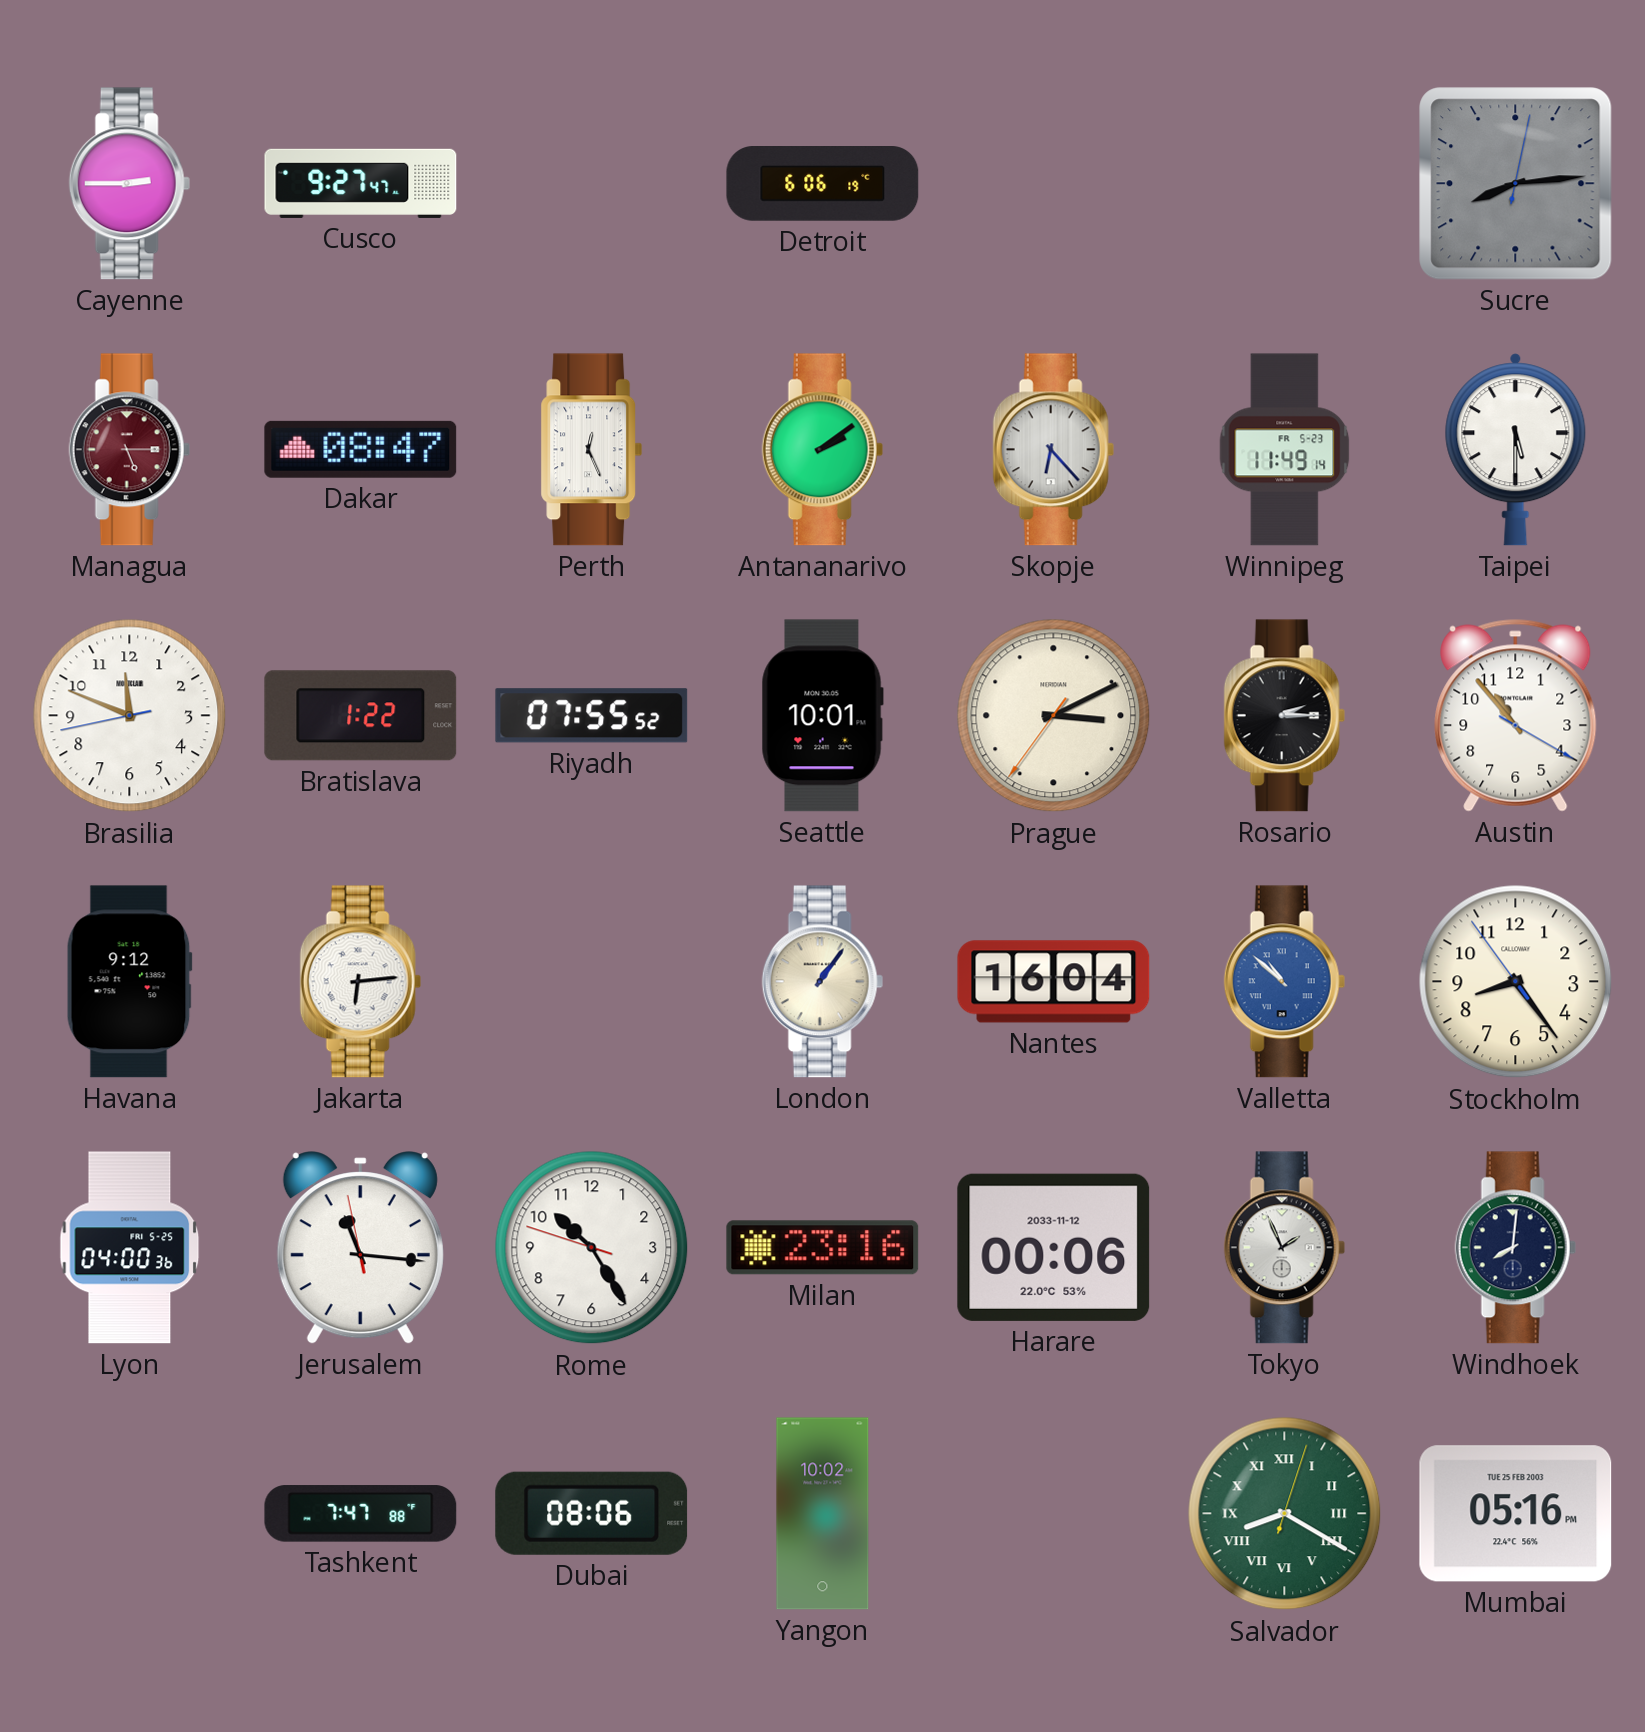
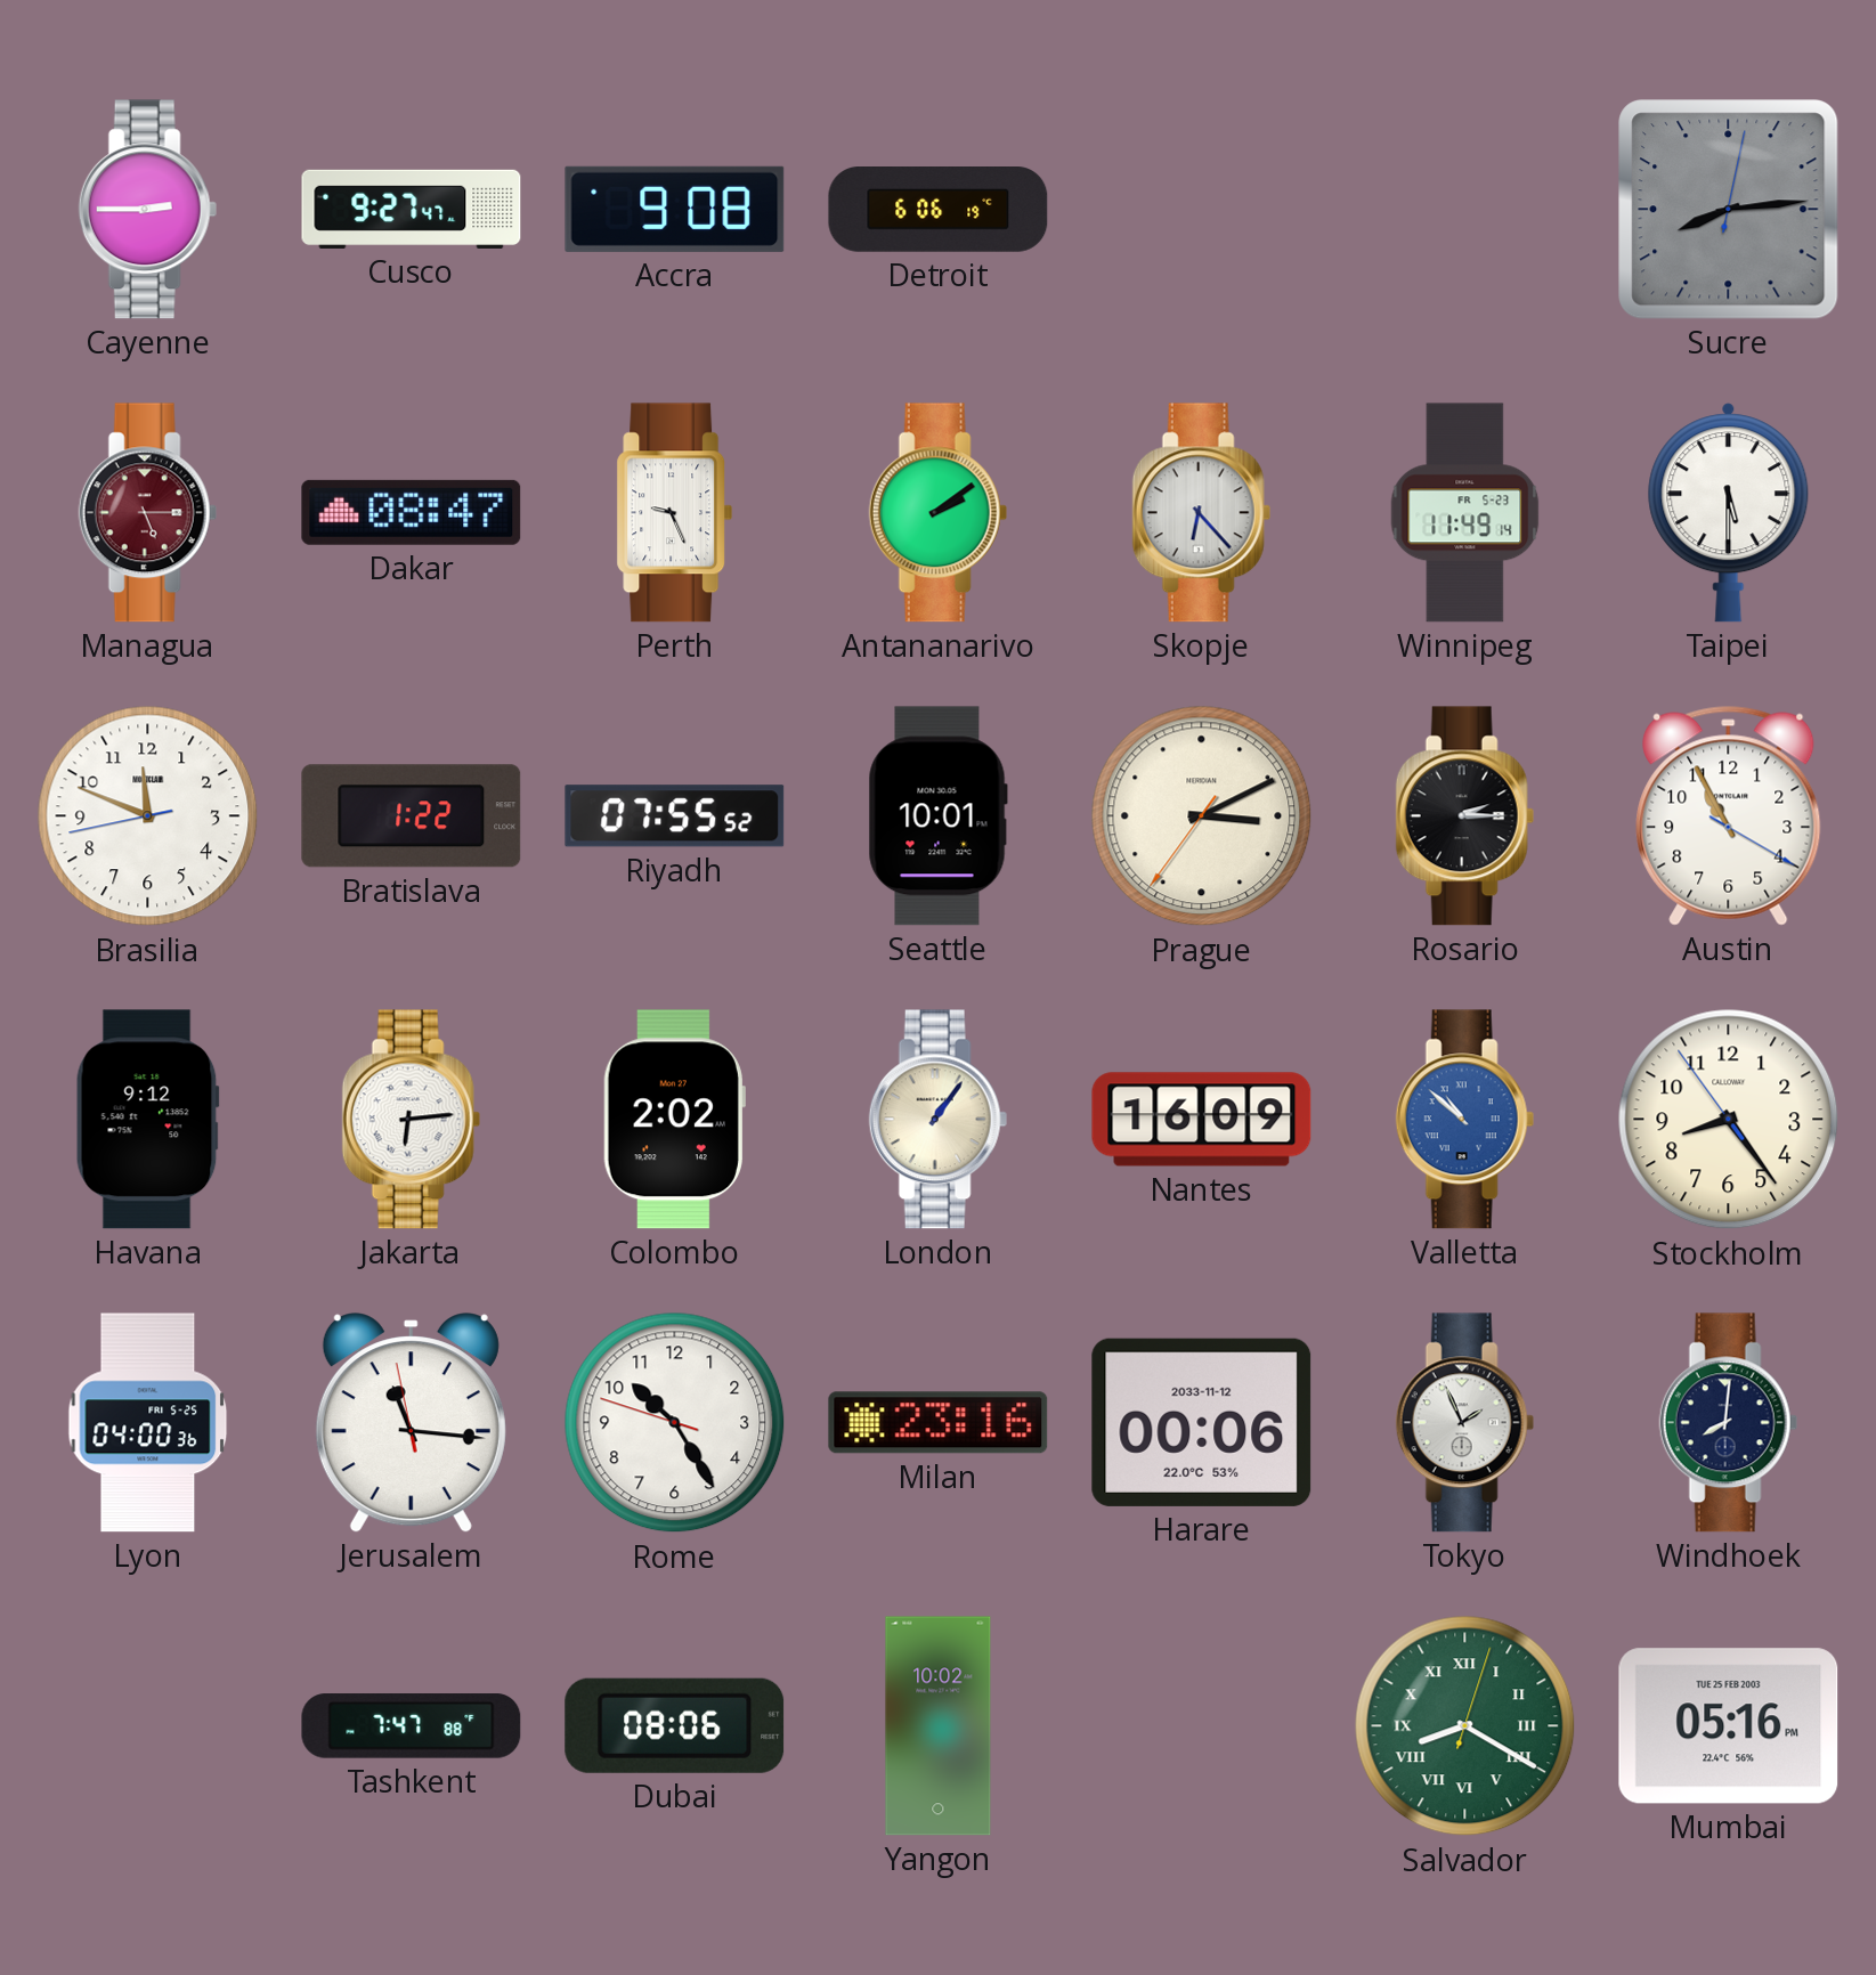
Accra: none -> 9:08 (675, 209)
Perth: 12:26 -> 9:26 (675, 513)
Austin: 10:53 -> 10:55 (1729, 815)
Colombo: none -> 2:02 (674, 1120)
Nantes: 16:04 -> 16:09 (1202, 1120)
